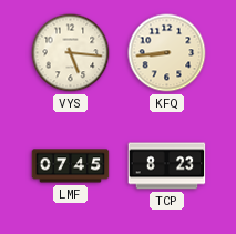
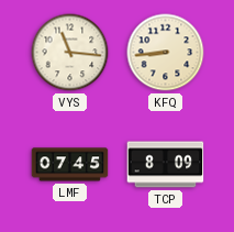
VYS: 5:16 -> 11:16 (70, 53)
TCP: 8:23 -> 8:09 (166, 165)
